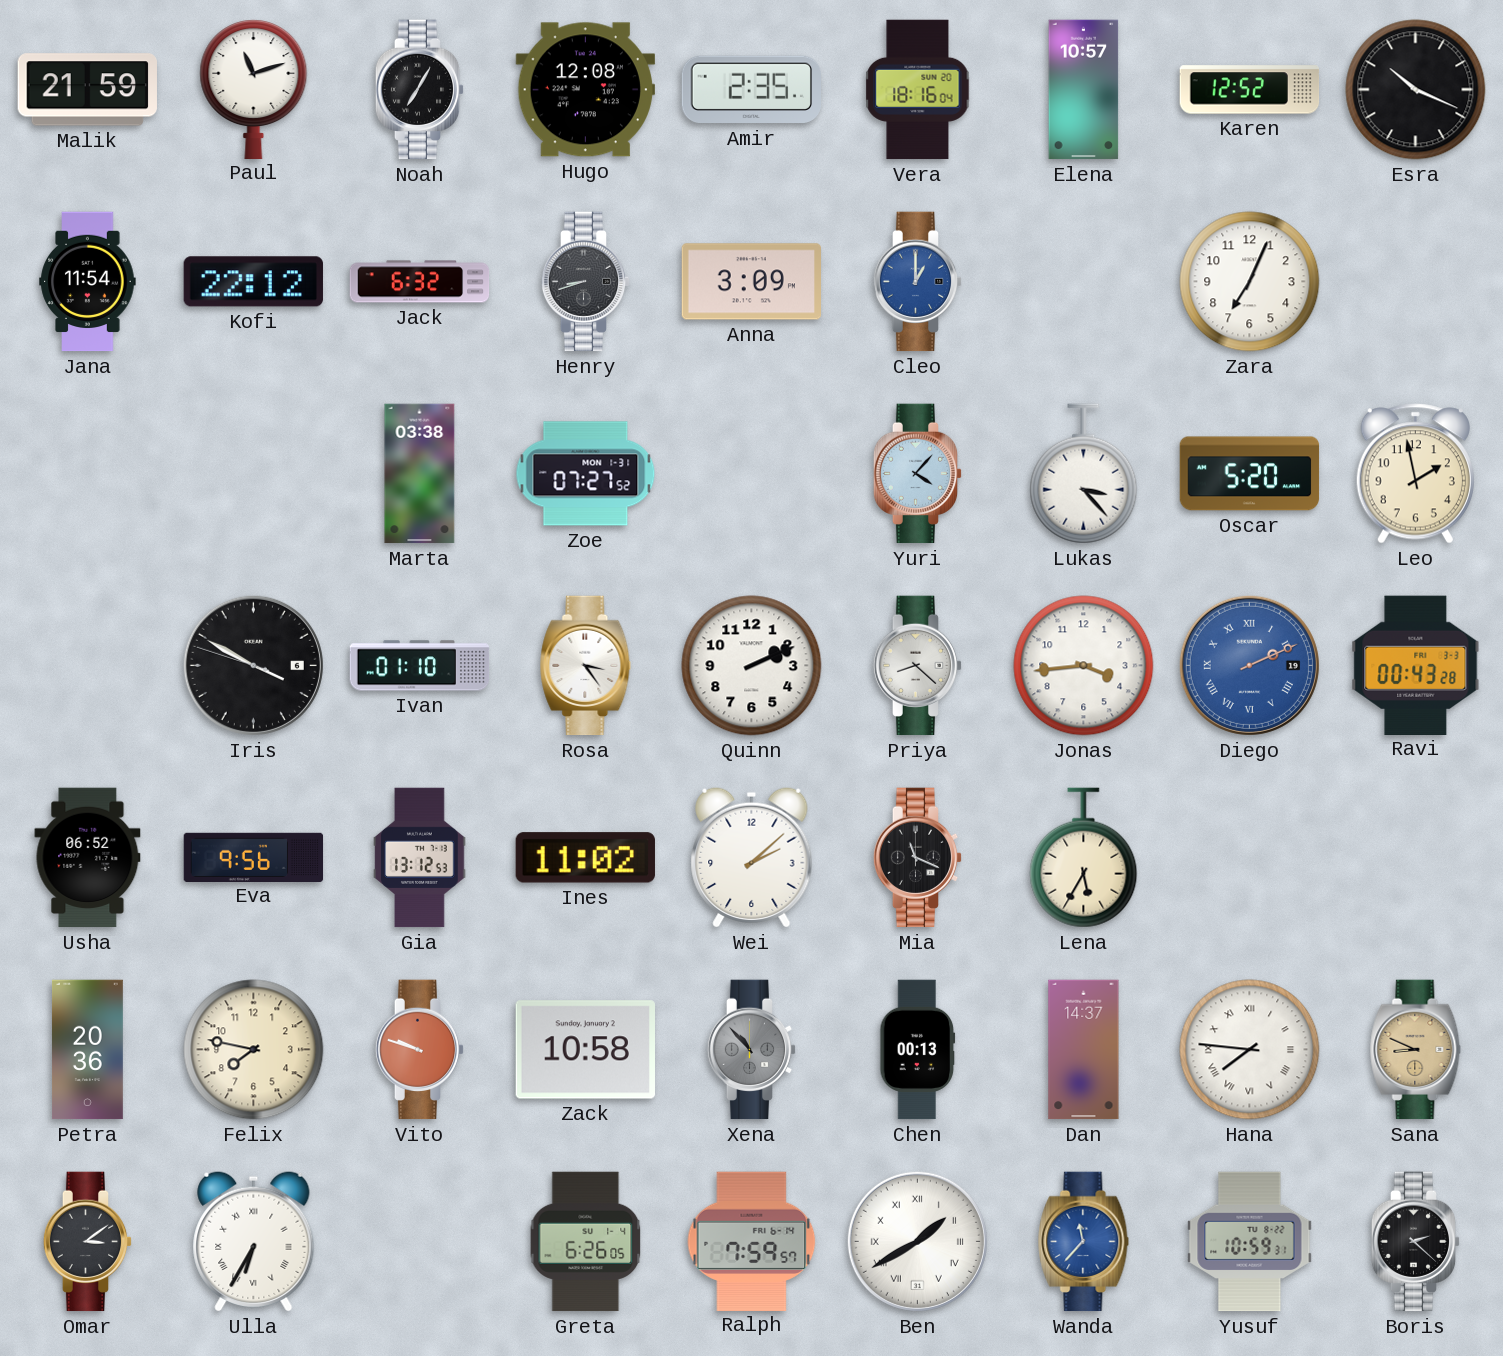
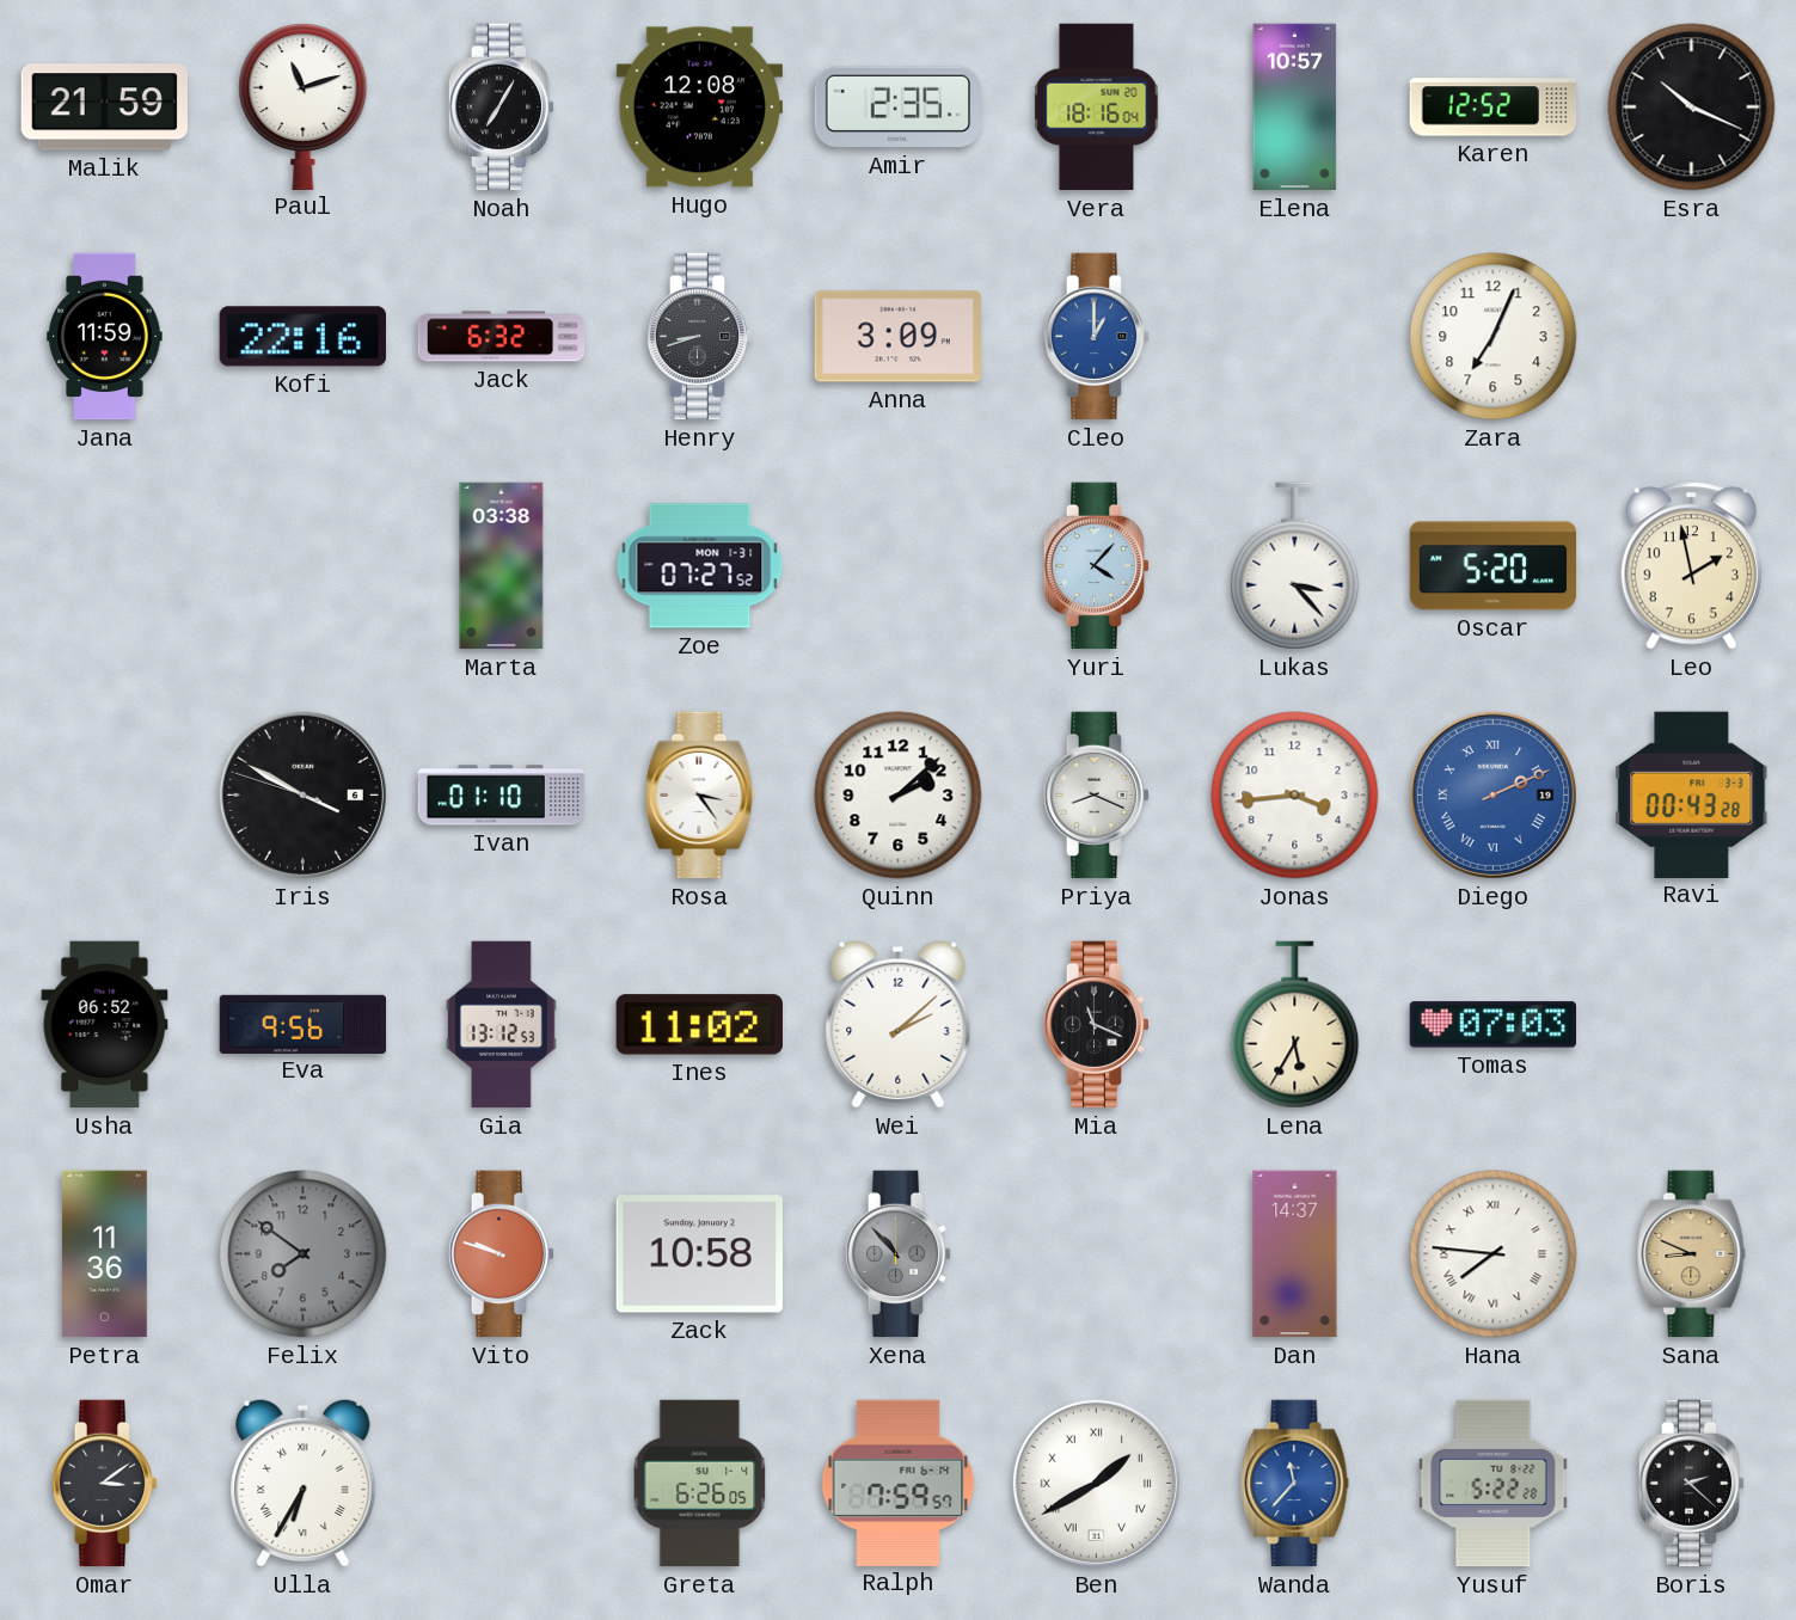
Jana: 11:54 -> 11:59 (105, 337)
Kofi: 22:12 -> 22:16 (302, 337)
Quinn: 2:11 -> 2:08 (899, 796)
Priya: 8:22 -> 8:19 (1097, 796)
Tomas: none -> 07:03 (1492, 1025)
Petra: 20:36 -> 11:36 (104, 1254)
Felix: 7:47 -> 7:51 (304, 1254)
Felix dial: cream -> grey (304, 1254)
Chen: 00:13 -> none (918, 1050)
Yusuf: 10:59 -> 5:22 (1494, 1484)
